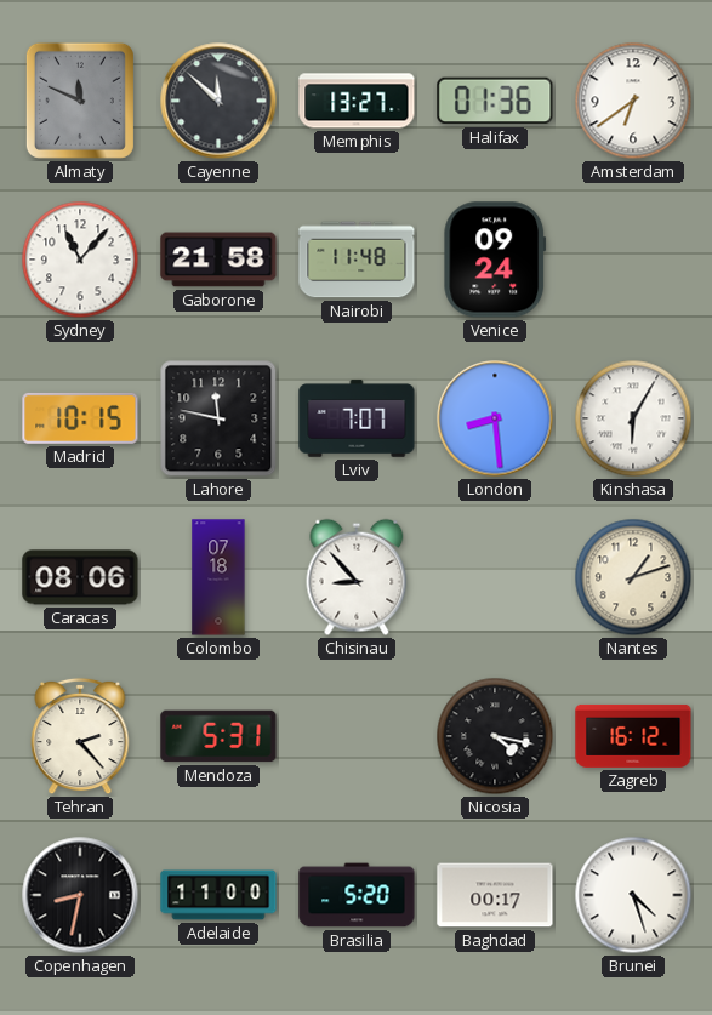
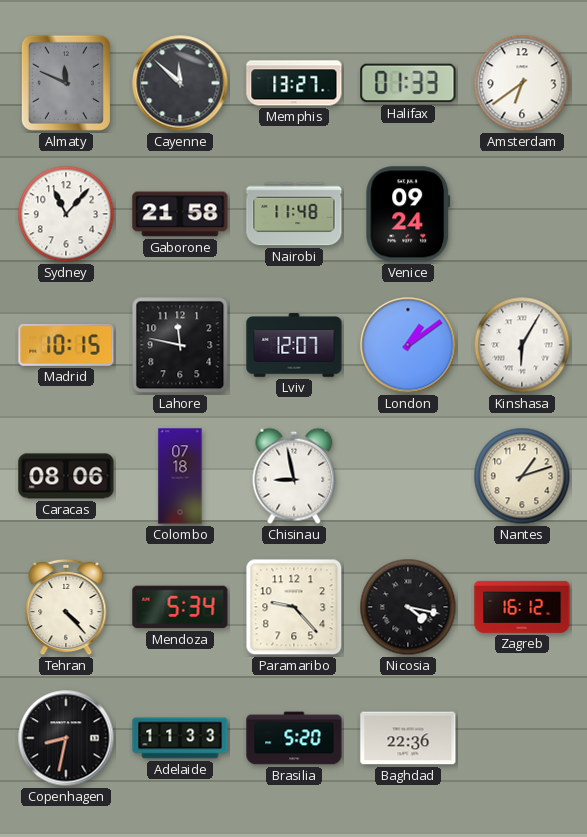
Halifax: 01:36 -> 01:33 (408, 83)
Lviv: 7:07 -> 12:07 (294, 345)
London: 8:29 -> 1:09 (408, 345)
Chisinau: 8:53 -> 8:58 (294, 476)
Tehran: 2:23 -> 4:23 (66, 607)
Mendoza: 5:31 -> 5:34 (180, 607)
Paramaribo: none -> 9:23 (294, 607)
Adelaide: 11:00 -> 11:33 (180, 738)
Baghdad: 00:17 -> 22:36 (408, 738)
Brunei: 4:27 -> none (633, 895)
